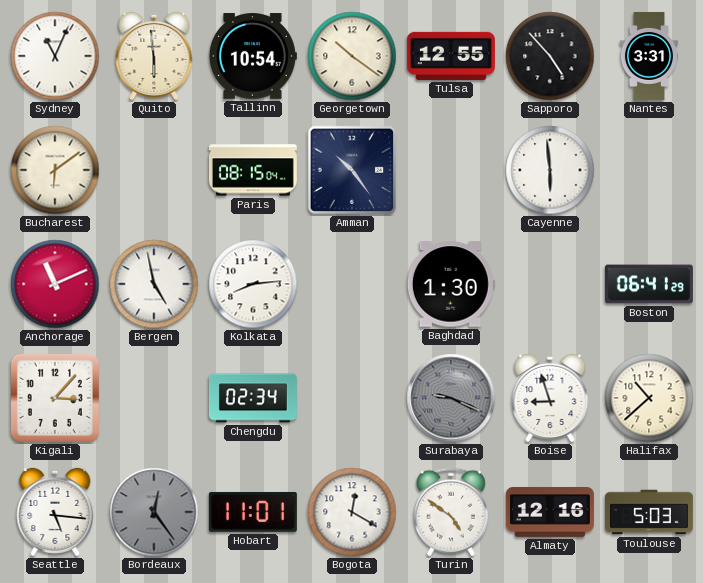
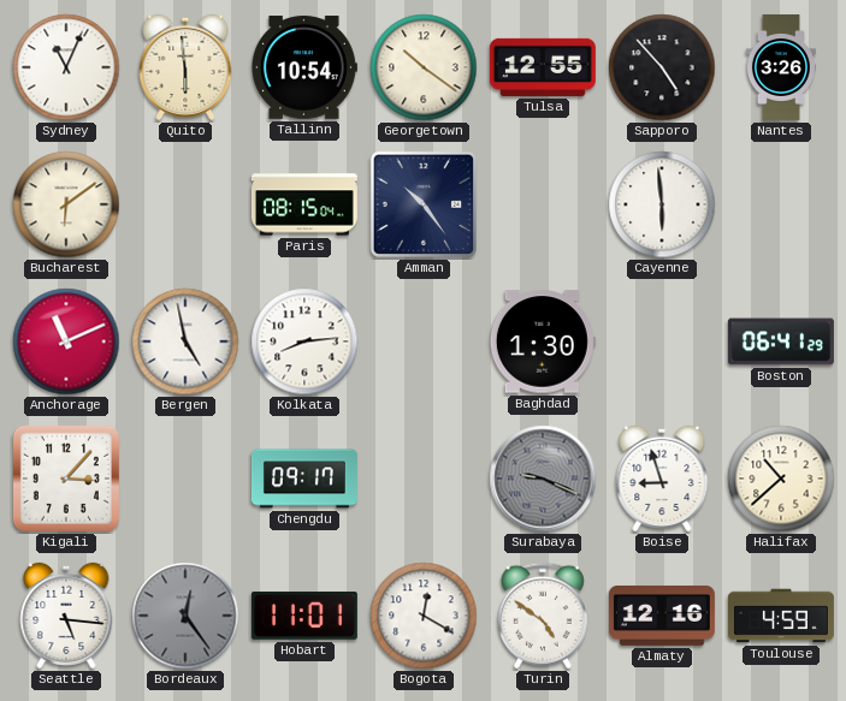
Nantes: 3:31 -> 3:26 (781, 67)
Chengdu: 02:34 -> 09:17 (304, 479)
Toulouse: 5:03 -> 4:59 (781, 616)
